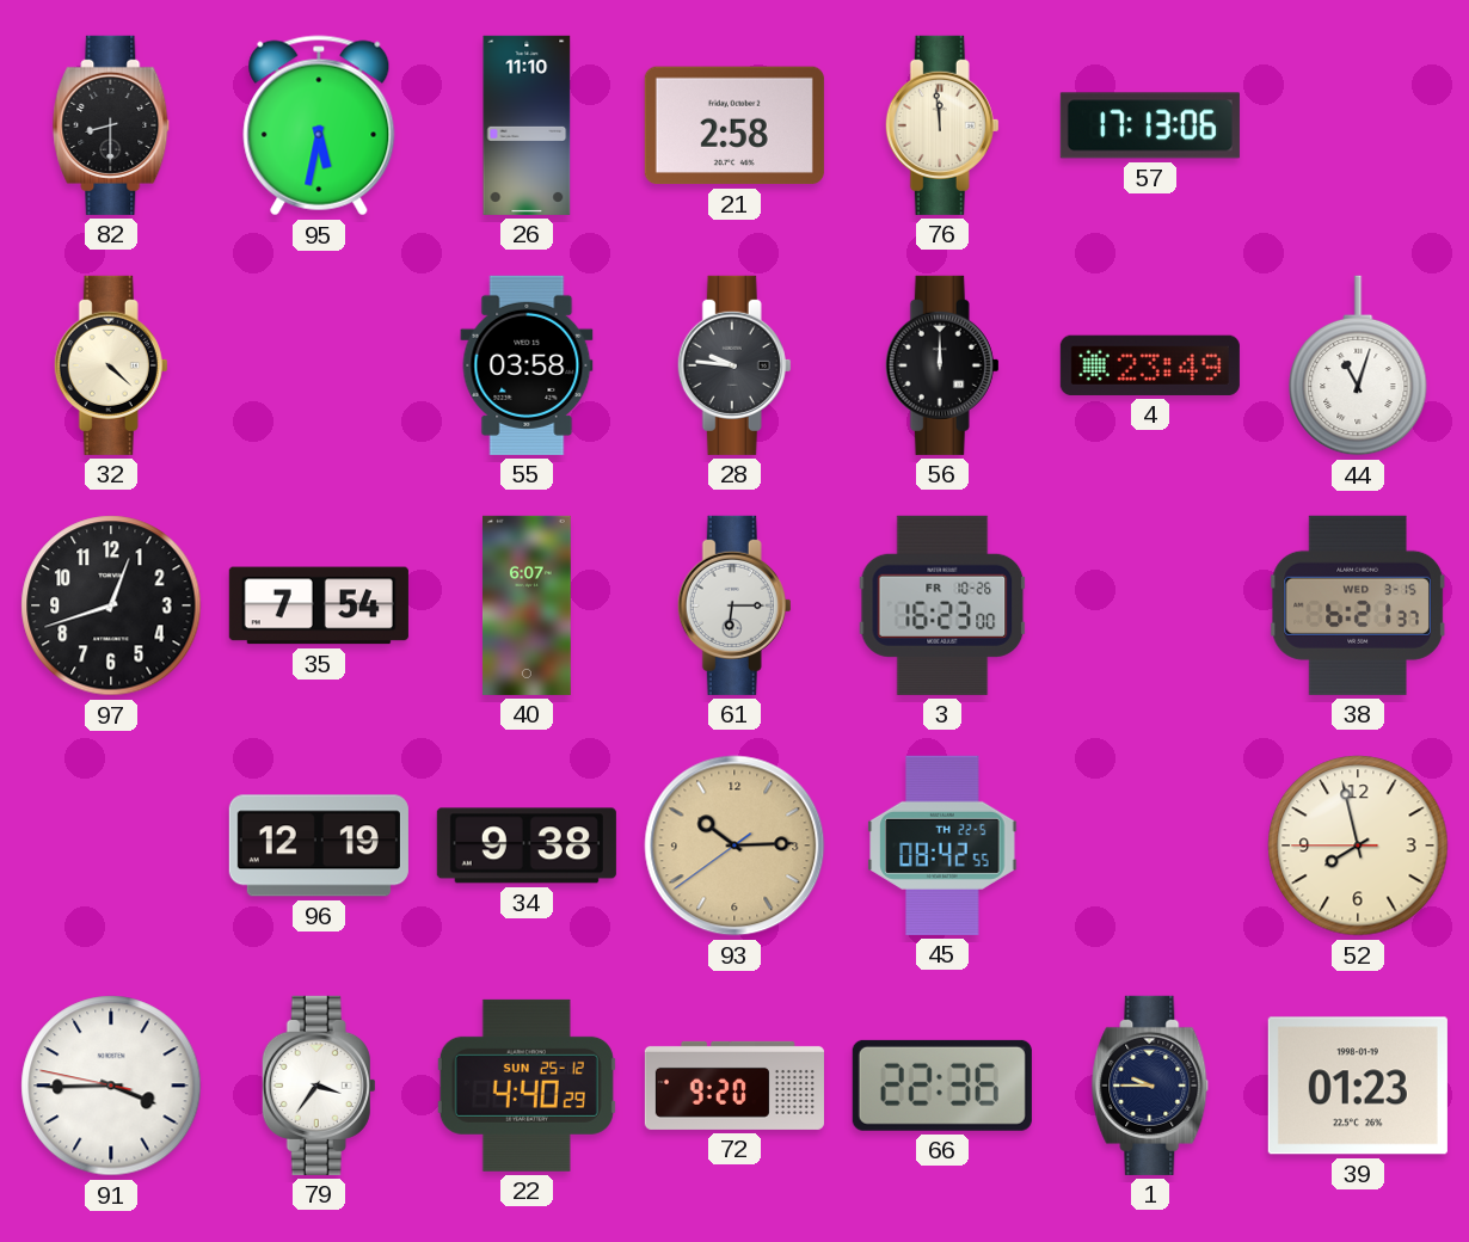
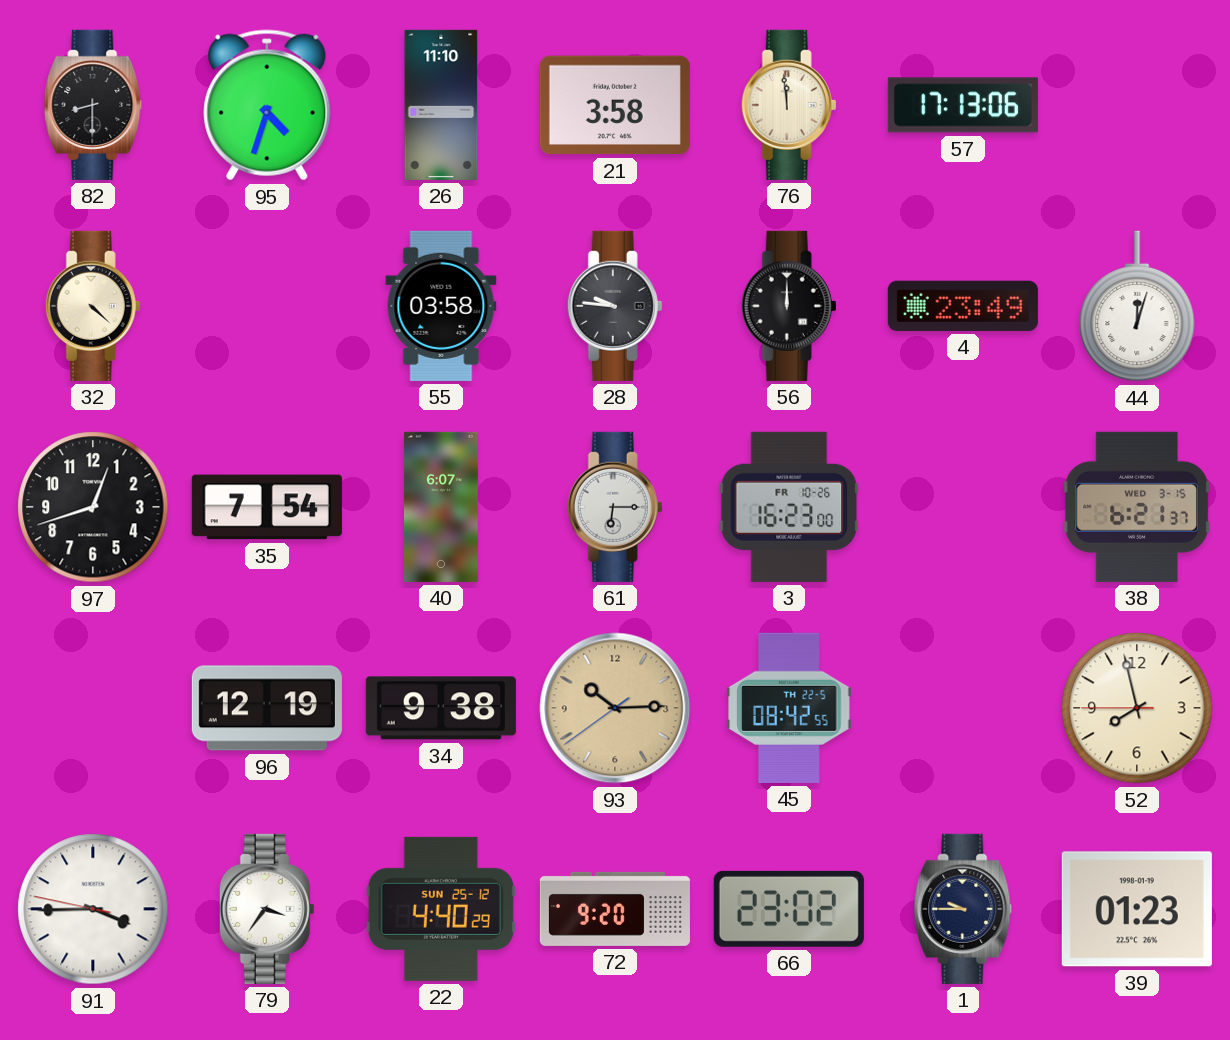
95: 5:32 -> 4:33 (267, 105)
21: 2:58 -> 3:58 (615, 105)
44: 11:03 -> 12:03 (1137, 306)
66: 22:36 -> 23:02 (789, 909)
